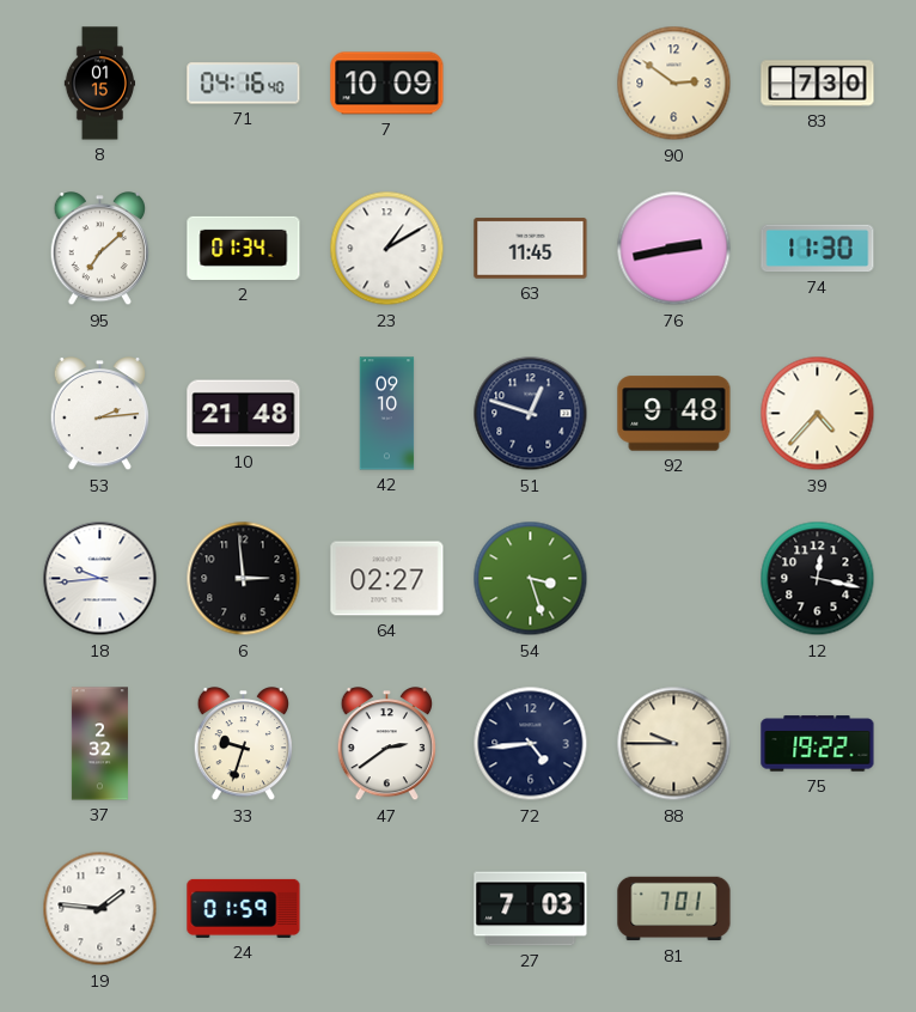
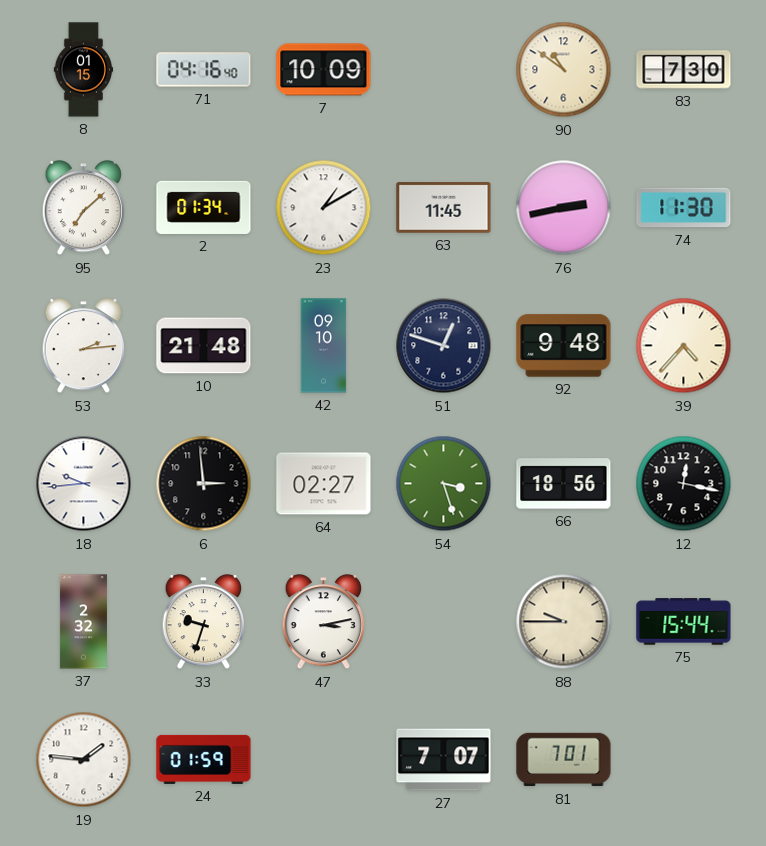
90: 2:51 -> 10:51 (564, 70)
66: none -> 18:56 (564, 484)
47: 2:39 -> 3:13 (323, 623)
72: 4:44 -> none (531, 744)
75: 19:22 -> 15:44 (684, 622)
27: 7:03 -> 7:07 (444, 760)
